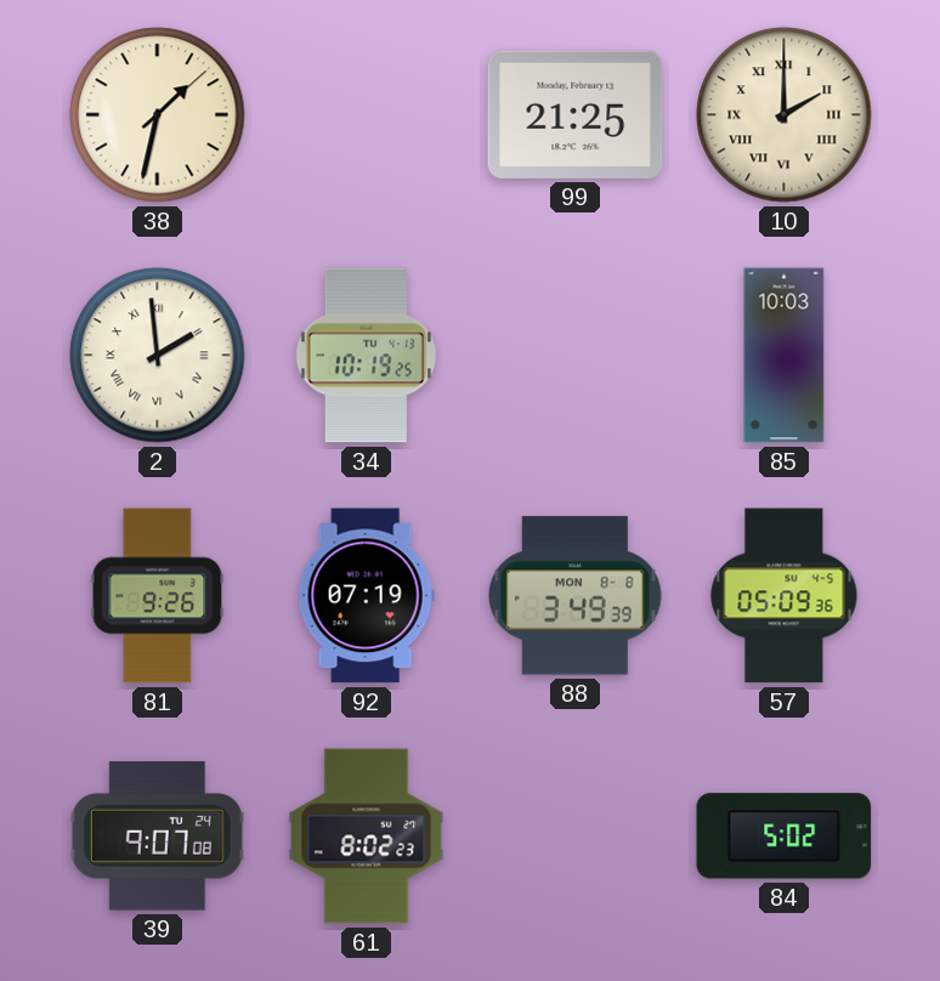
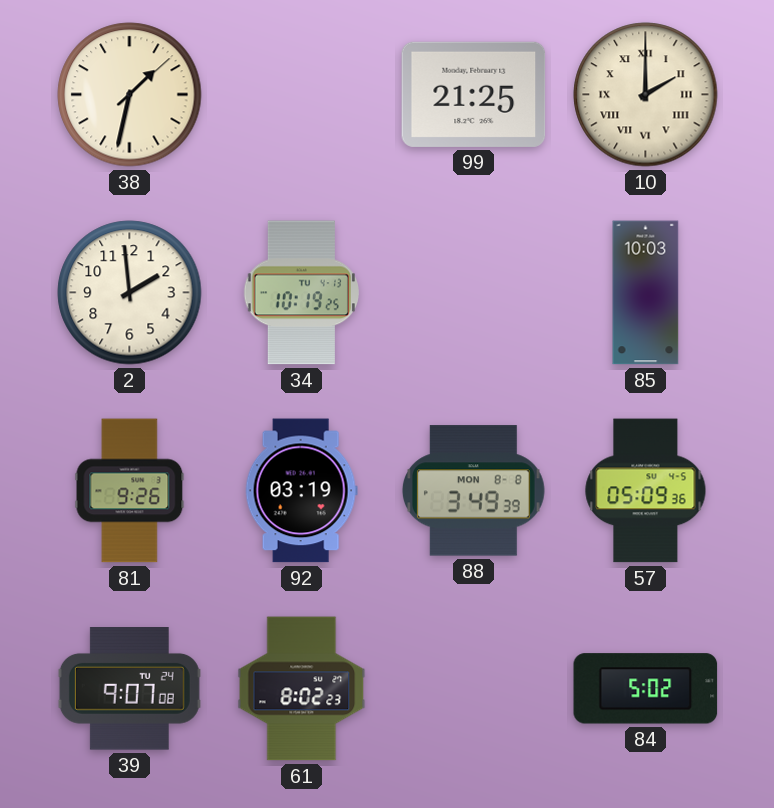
2 numerals: Roman -> Arabic (130, 293)
92: 07:19 -> 03:19 (301, 491)
